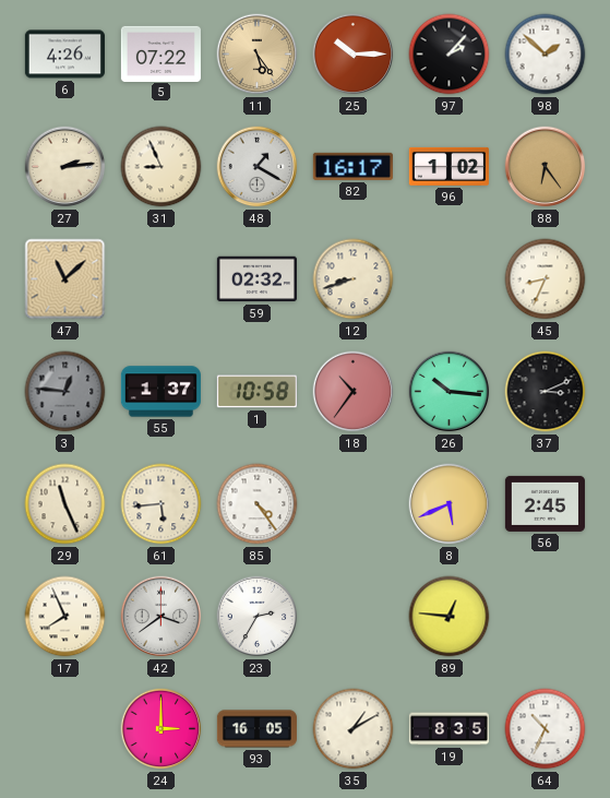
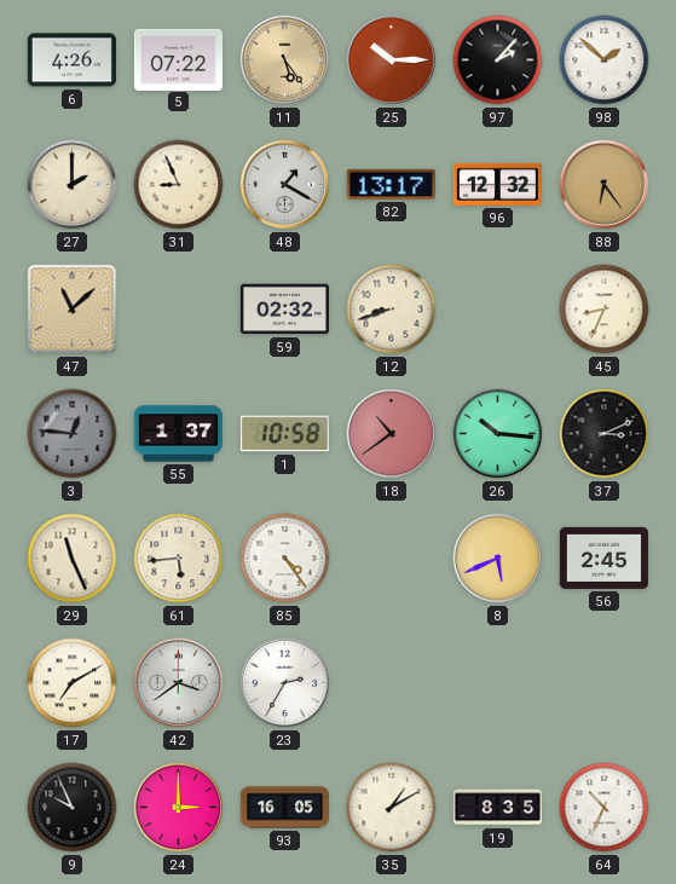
27: 2:14 -> 2:00 (73, 185)
82: 16:17 -> 13:17 (391, 184)
96: 1:02 -> 12:32 (497, 184)
18: 10:36 -> 10:39 (392, 434)
17: 7:56 -> 7:10 (73, 683)
89: 12:46 -> none (450, 617)
9: none -> 9:56 (73, 808)
